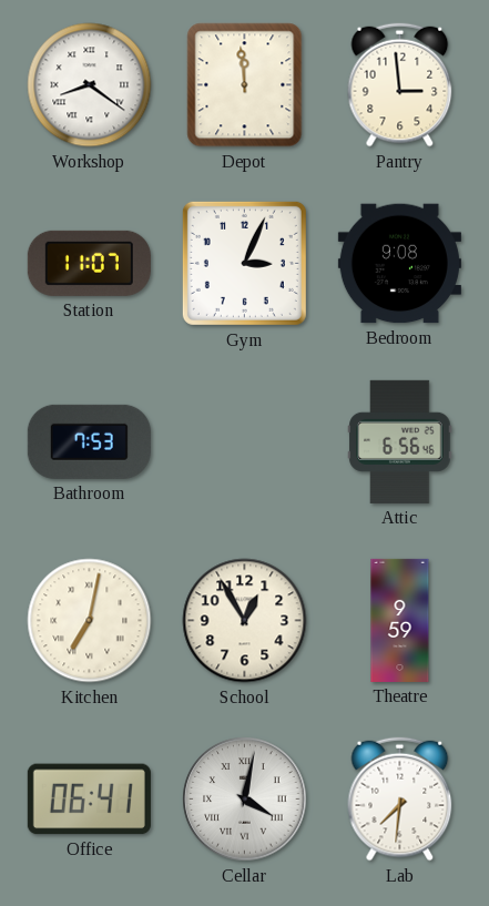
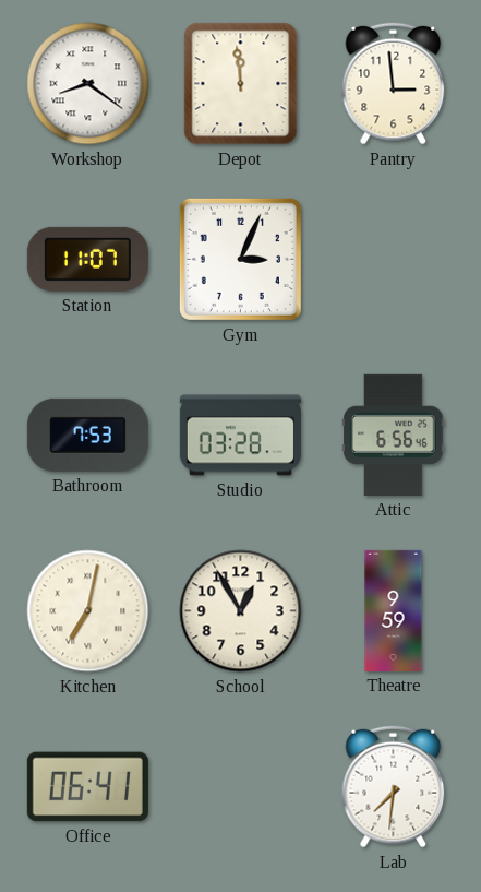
Bedroom: 9:08 -> none (399, 264)
Studio: none -> 03:28 (240, 436)
Cellar: 4:02 -> none (245, 800)
